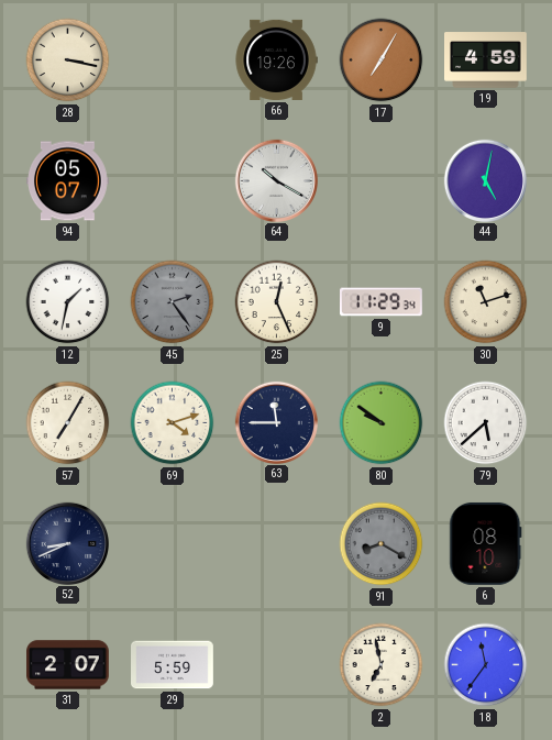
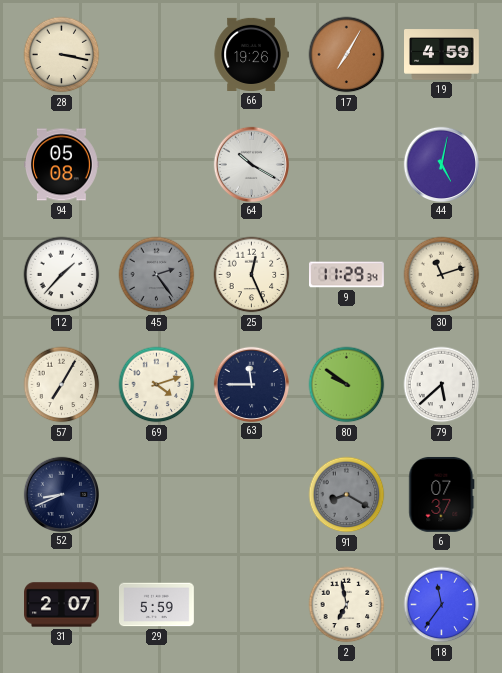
94: 05:07 -> 05:08 (62, 165)
12: 1:32 -> 1:37 (62, 275)
6: 08:10 -> 07:37 (442, 494)
